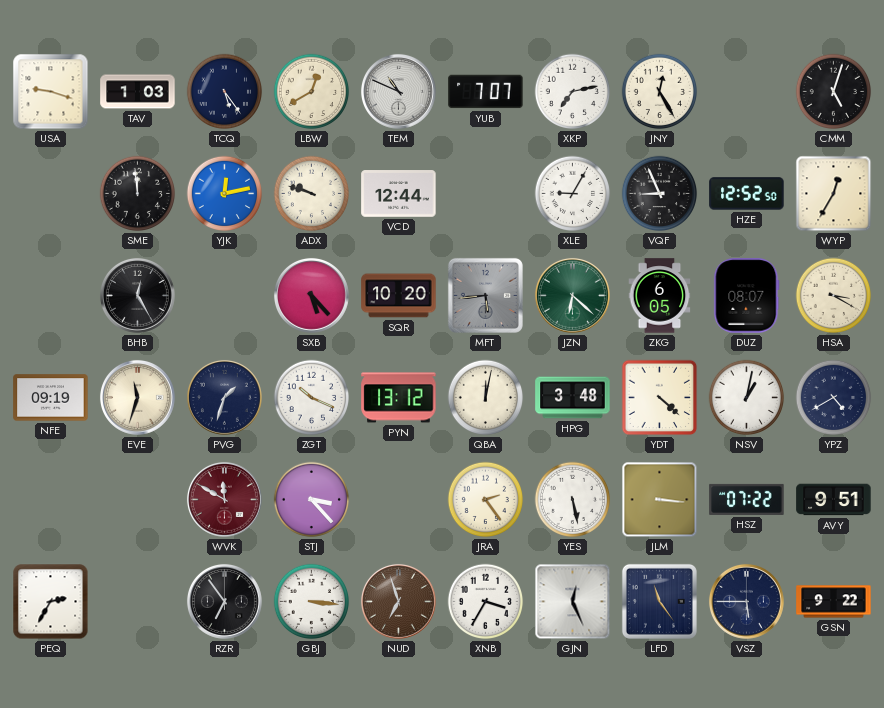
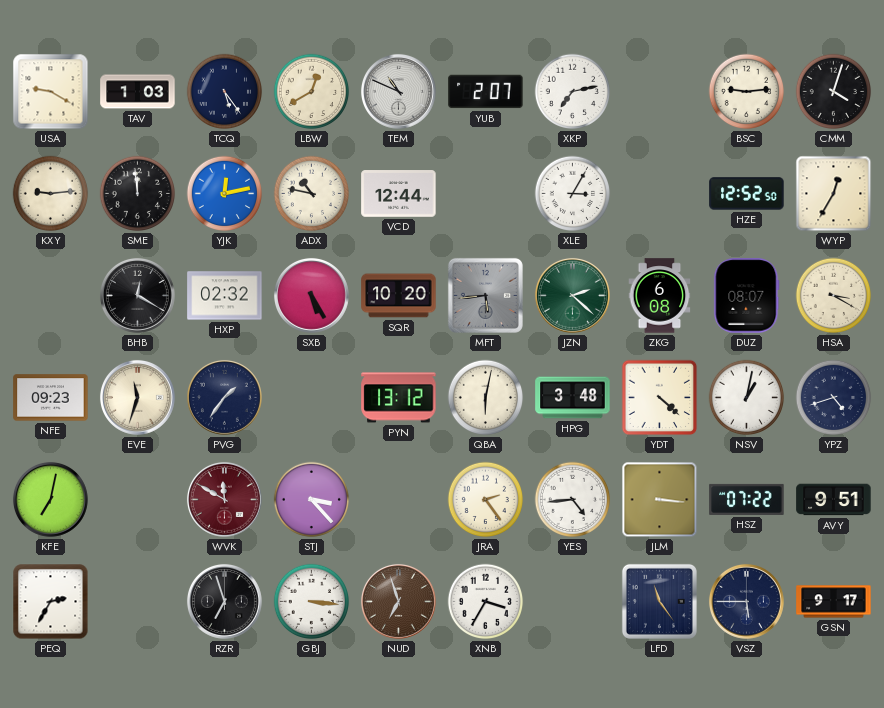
USA: 9:18 -> 9:20 (51, 92)
YUB: 7:07 -> 2:07 (486, 92)
JNY: 12:25 -> none (660, 92)
BSC: none -> 9:14 (747, 92)
CMM: 5:03 -> 4:03 (834, 92)
KXY: none -> 9:14 (51, 194)
ADX: 9:48 -> 10:47 (312, 194)
XLE: 9:05 -> 3:05 (573, 194)
VQF: 8:56 -> none (660, 194)
BHB: 12:25 -> 12:20 (137, 295)
HXP: none -> 02:32 (225, 296)
SXB: 5:23 -> 5:25 (311, 295)
JZN: 6:22 -> 2:22 (572, 295)
ZKG: 6:05 -> 6:08 (660, 296)
NFE: 09:19 -> 09:23 (51, 398)
PVG: 1:33 -> 1:36 (224, 397)
ZGT: 10:19 -> none (312, 398)
QBA: 12:02 -> 6:02 (486, 398)
YPZ: 4:40 -> 4:42 (834, 398)
KFE: none -> 7:02 (50, 499)
YES: 5:28 -> 4:44 (573, 500)
RZR: 6:54 -> 6:57 (224, 601)
GJN: 12:26 -> none (573, 602)
GSN: 9:22 -> 9:17 (834, 602)
